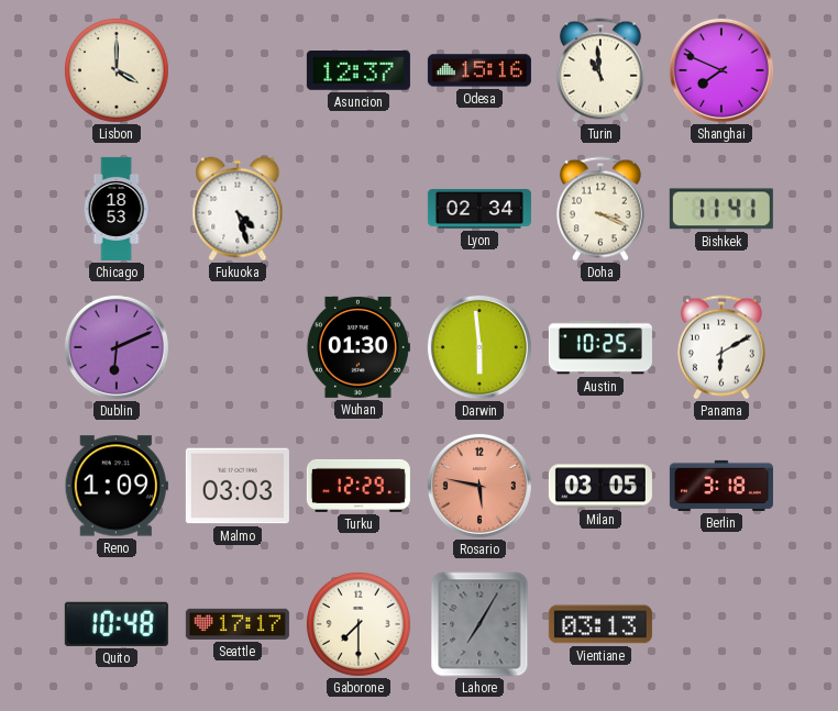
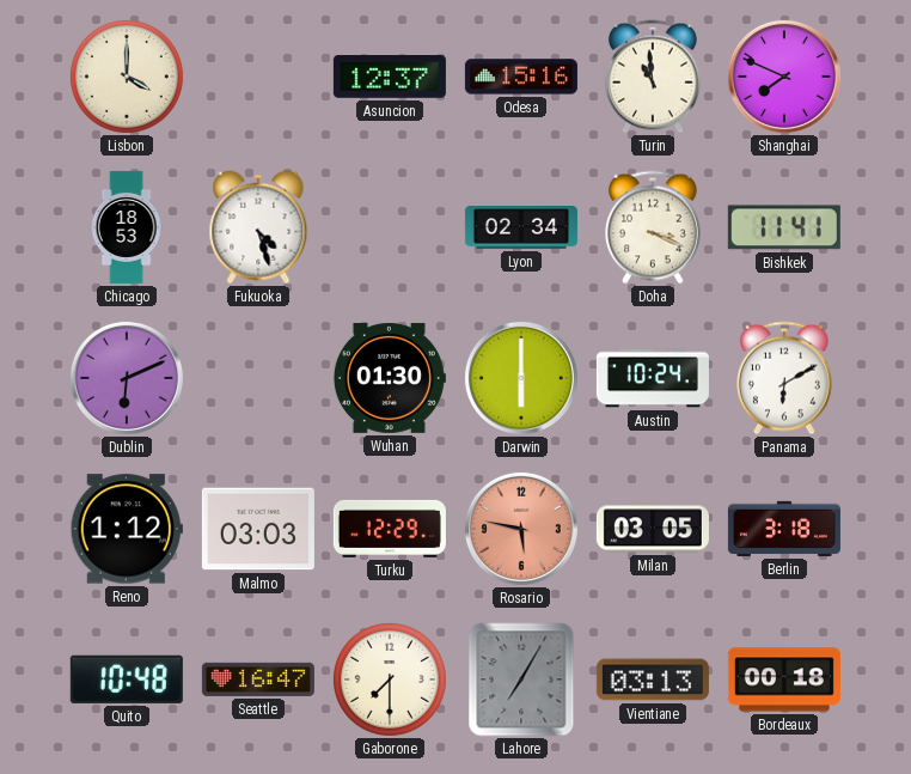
Darwin: 5:59 -> 6:00 (521, 378)
Austin: 10:25 -> 10:24 (653, 378)
Reno: 1:09 -> 1:12 (127, 529)
Seattle: 17:17 -> 16:47 (258, 679)
Bordeaux: none -> 00:18 (784, 679)
